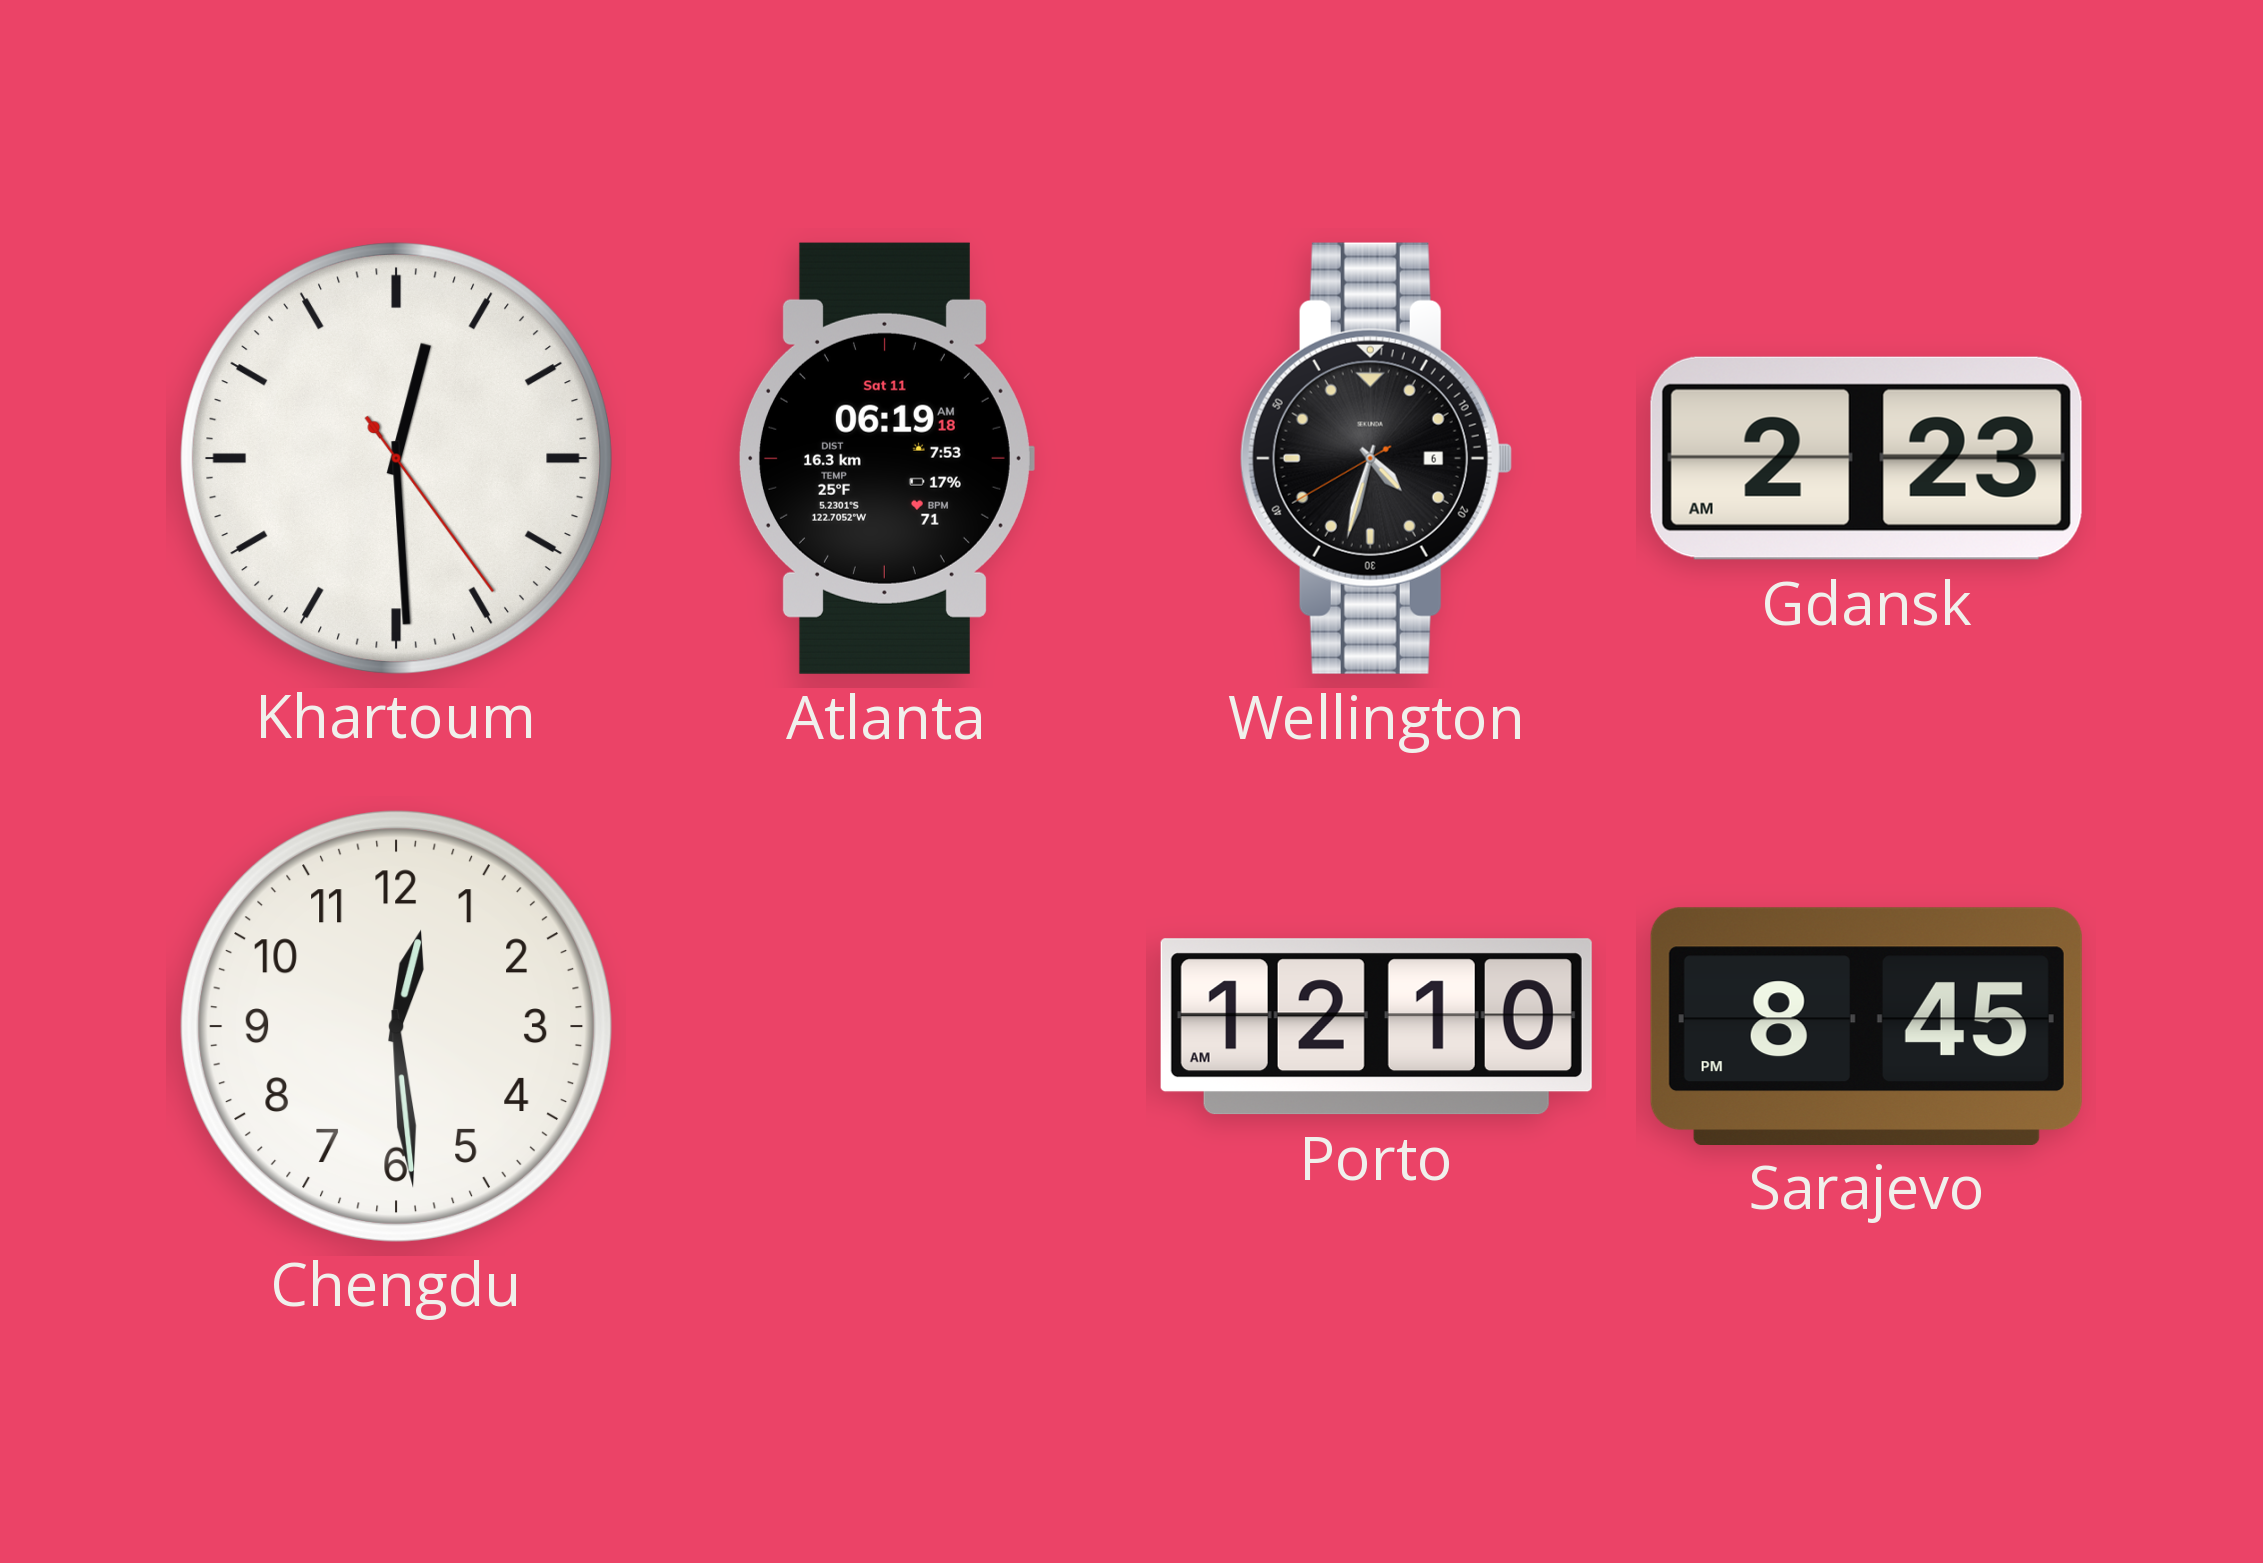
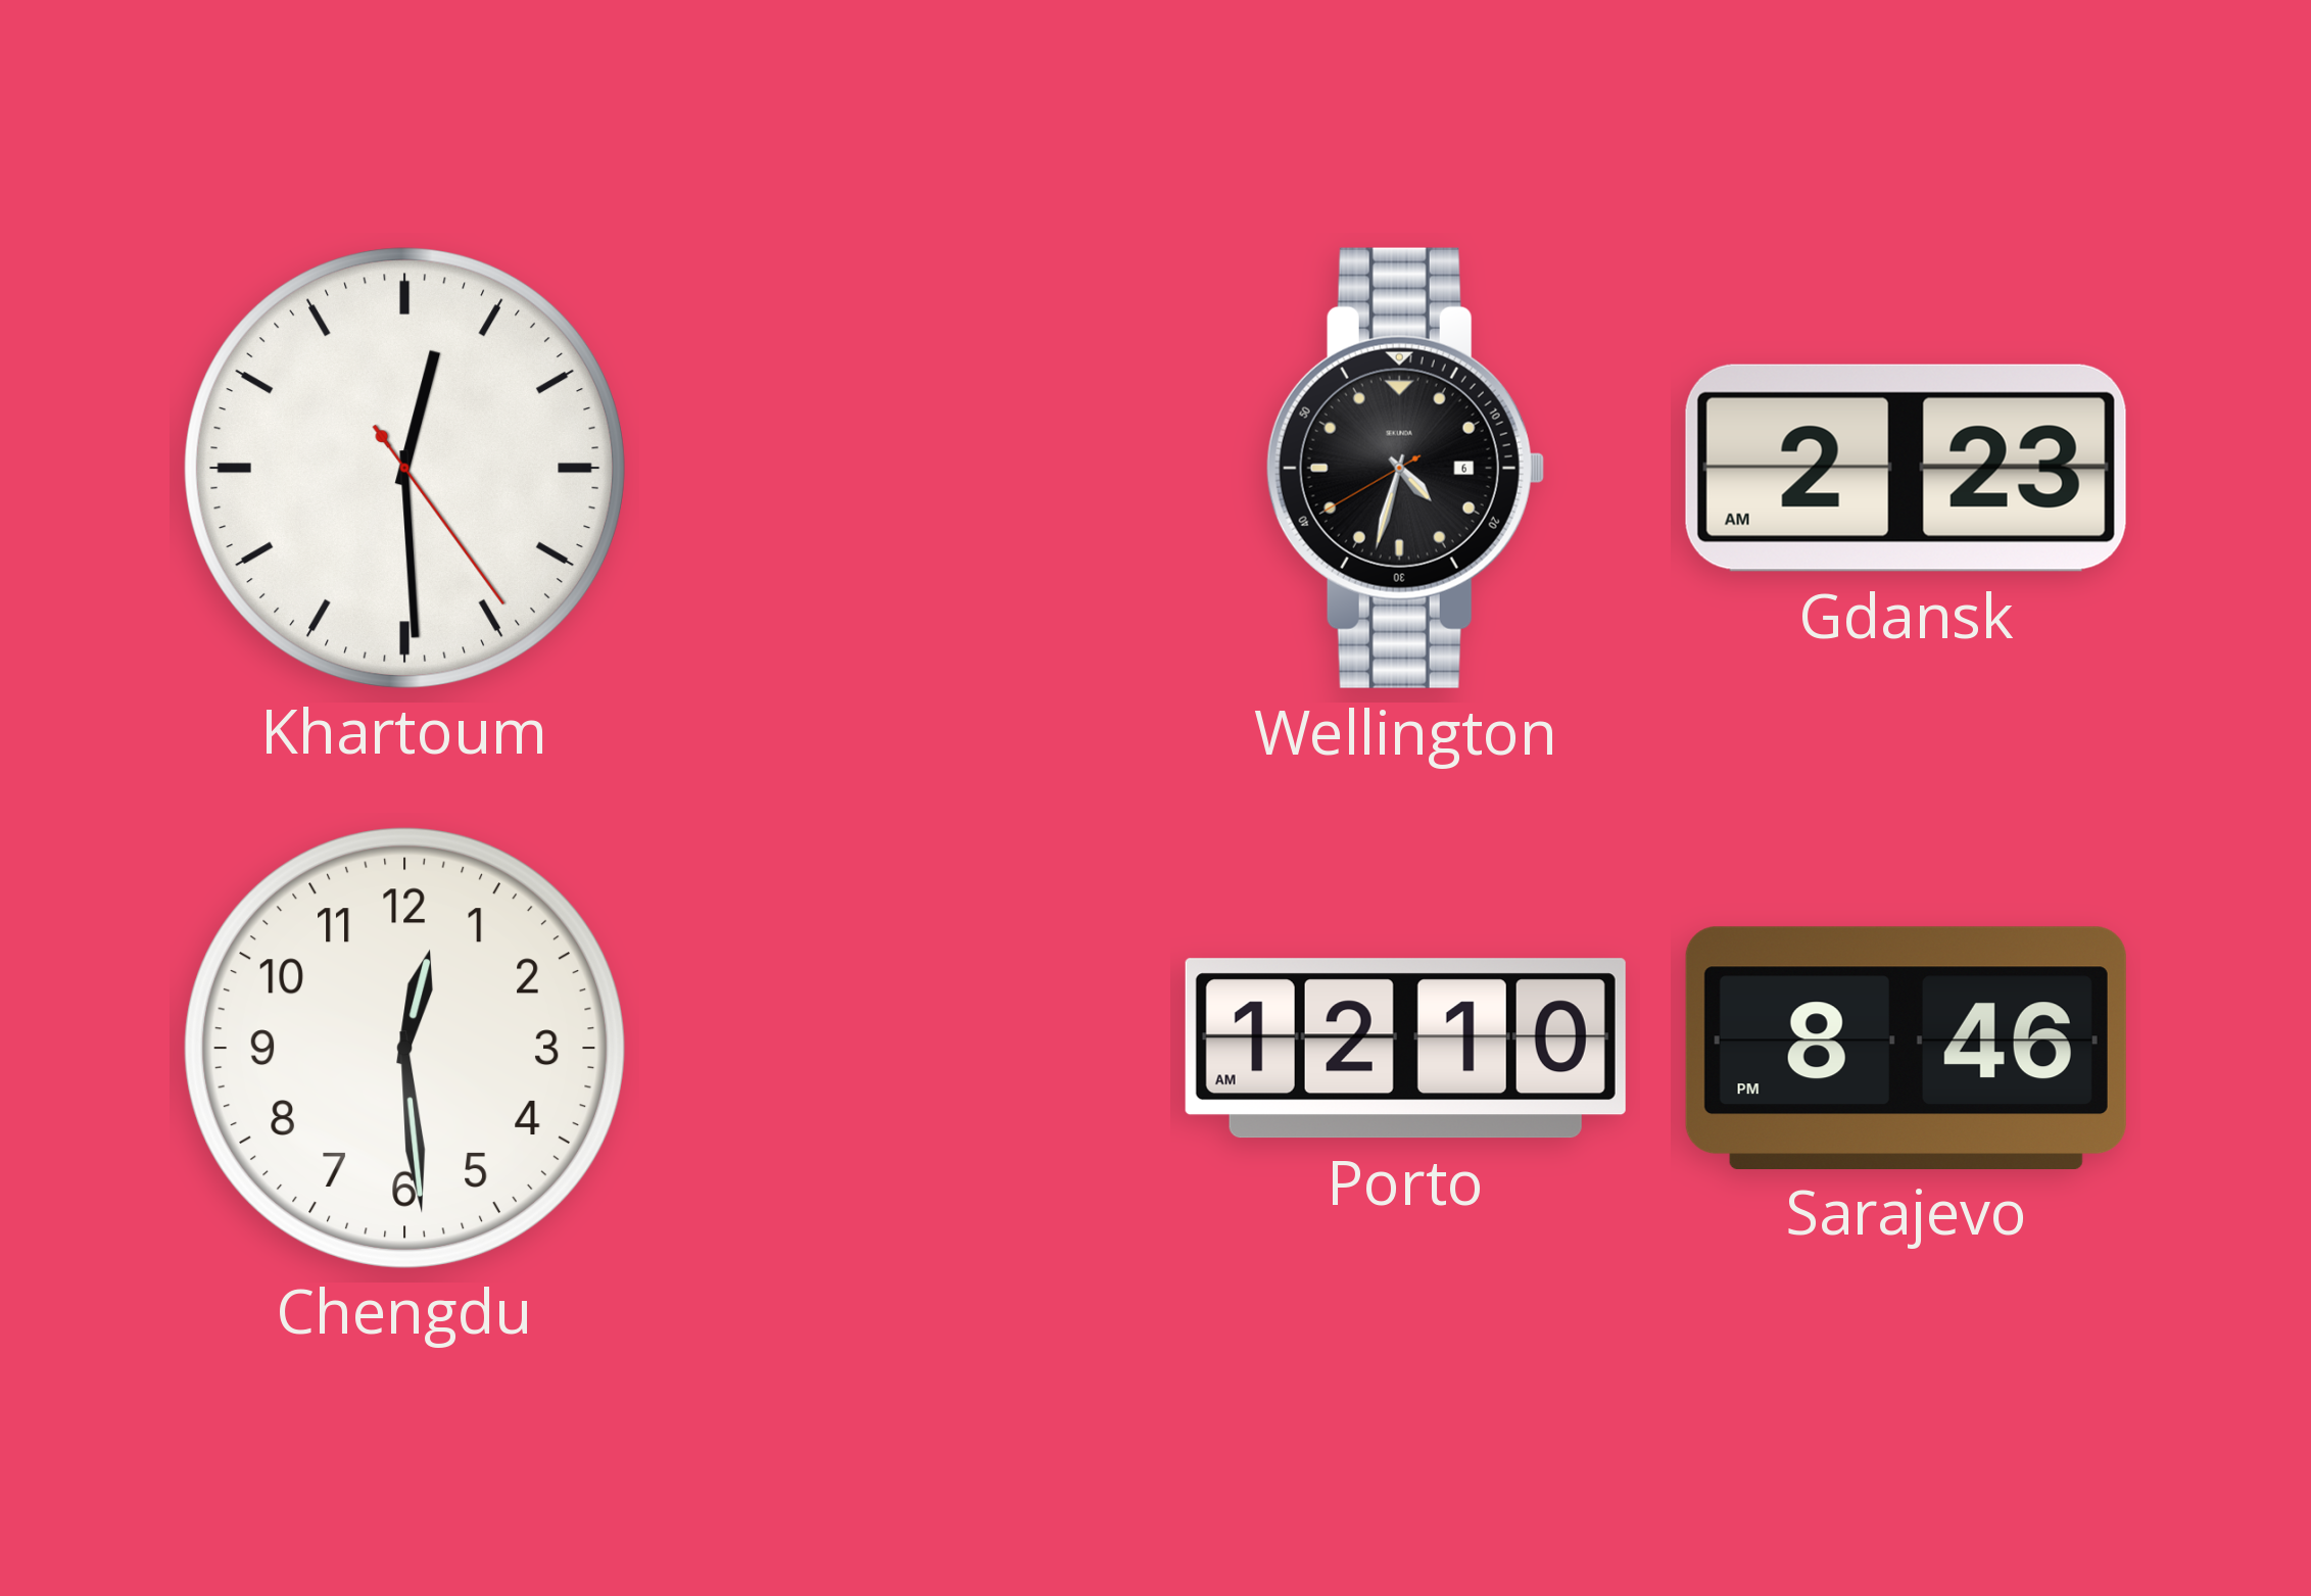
Atlanta: 06:19 -> none (886, 458)
Sarajevo: 8:45 -> 8:46 (1906, 1048)
